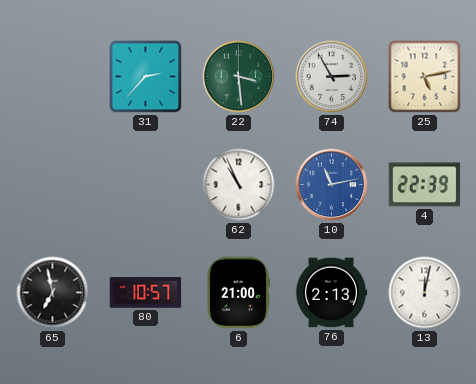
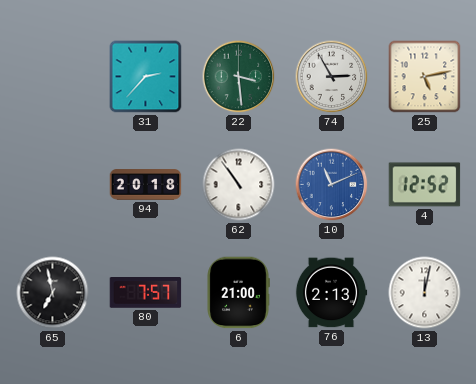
94: none -> 20:18 (146, 185)
62: 10:56 -> 10:54 (239, 185)
10: 11:13 -> 11:11 (332, 185)
4: 22:39 -> 12:52 (425, 185)
80: 10:57 -> 7:57 (146, 293)
